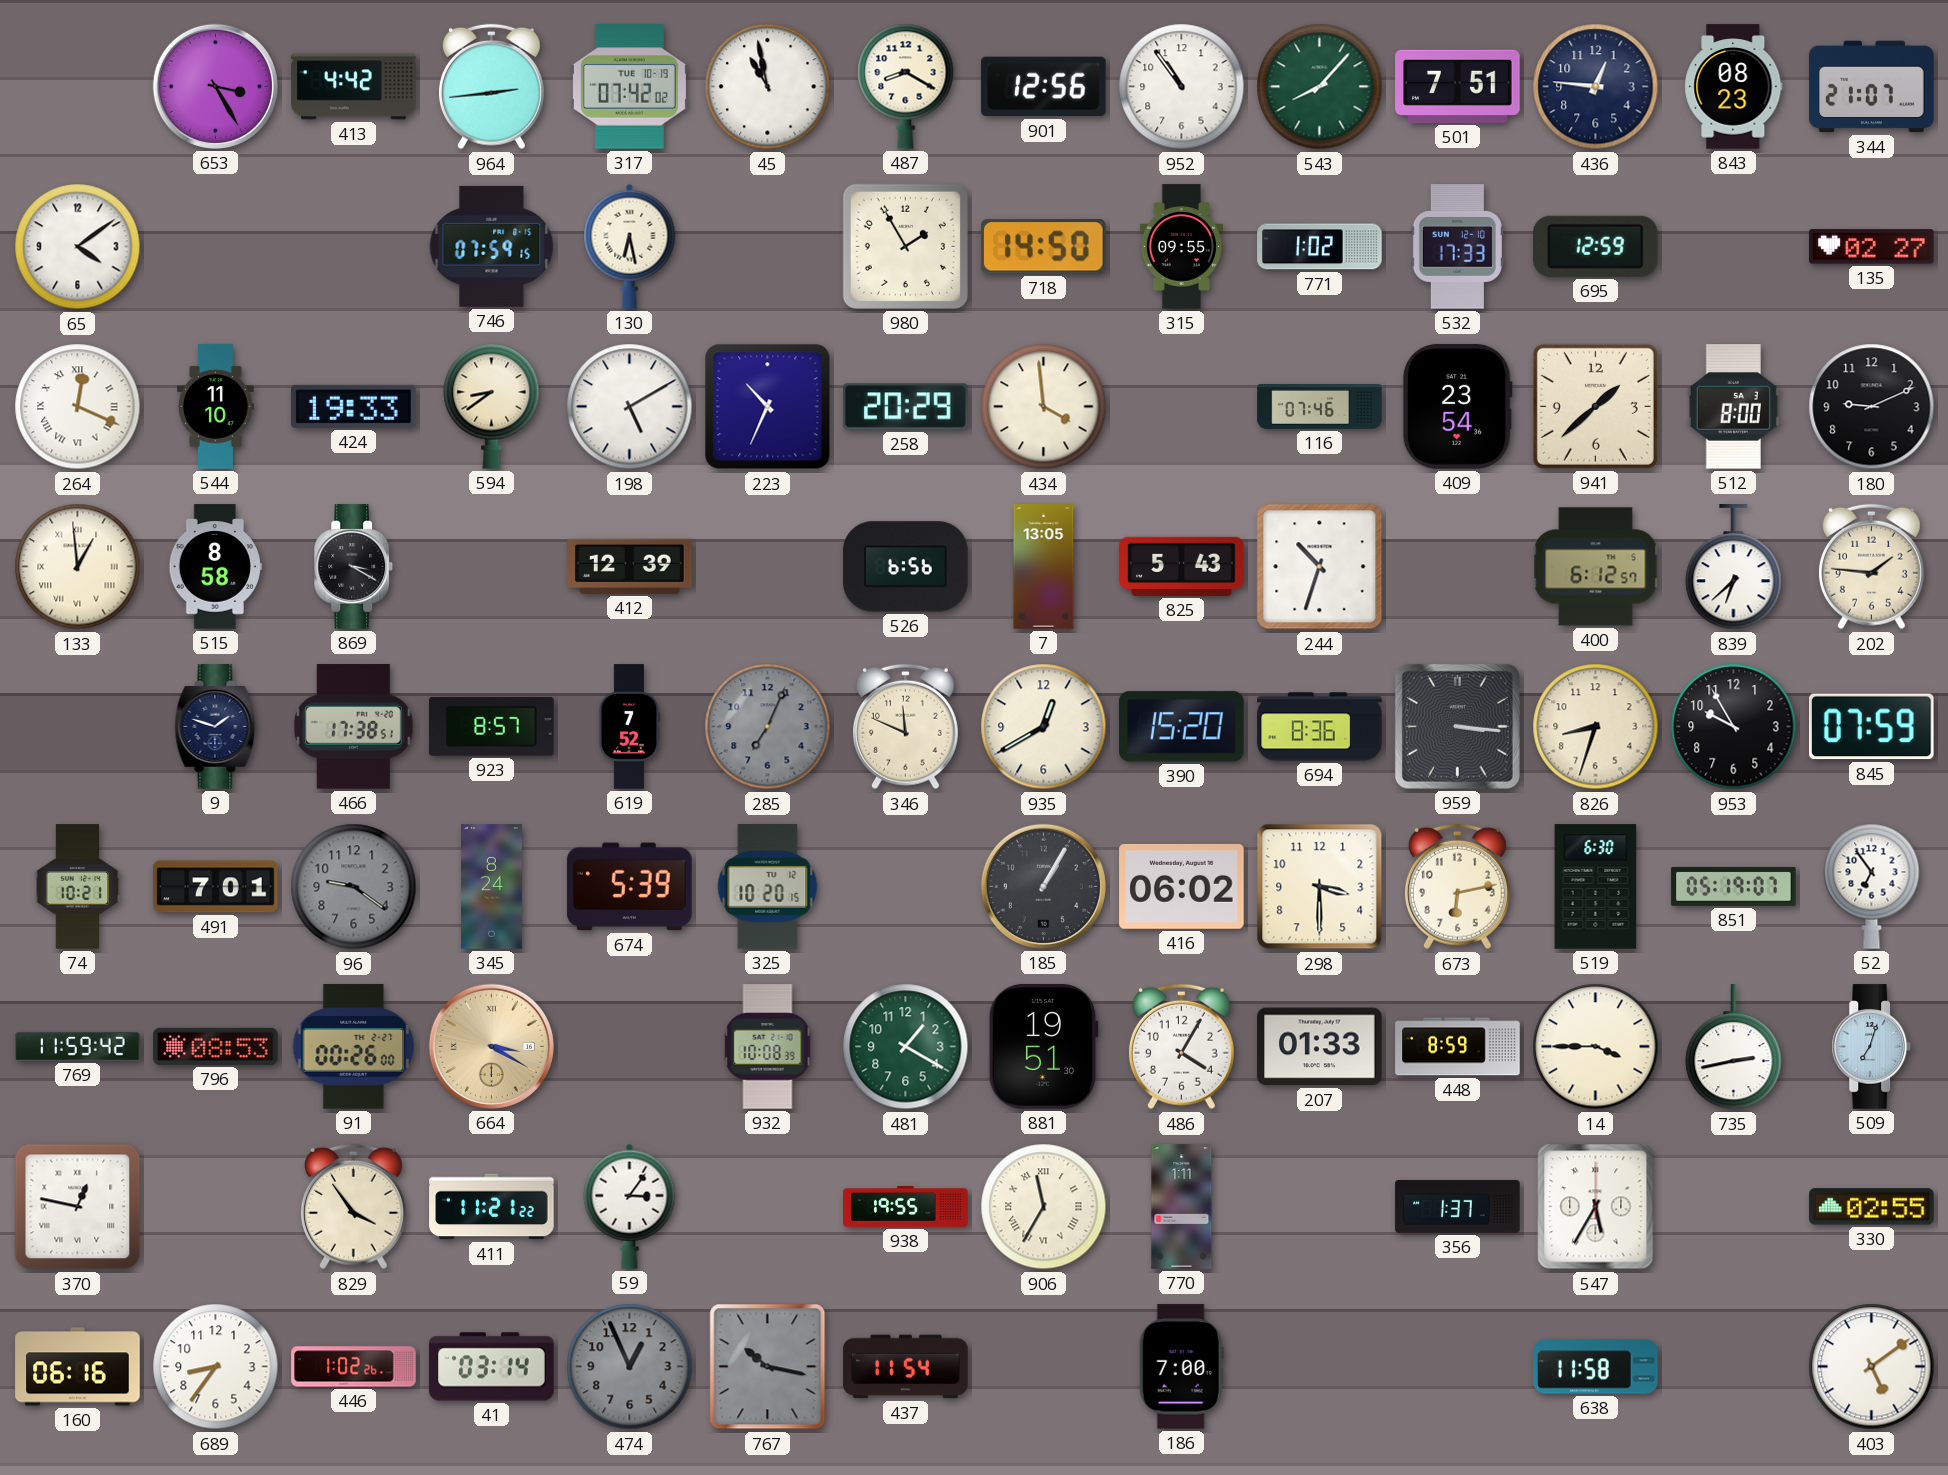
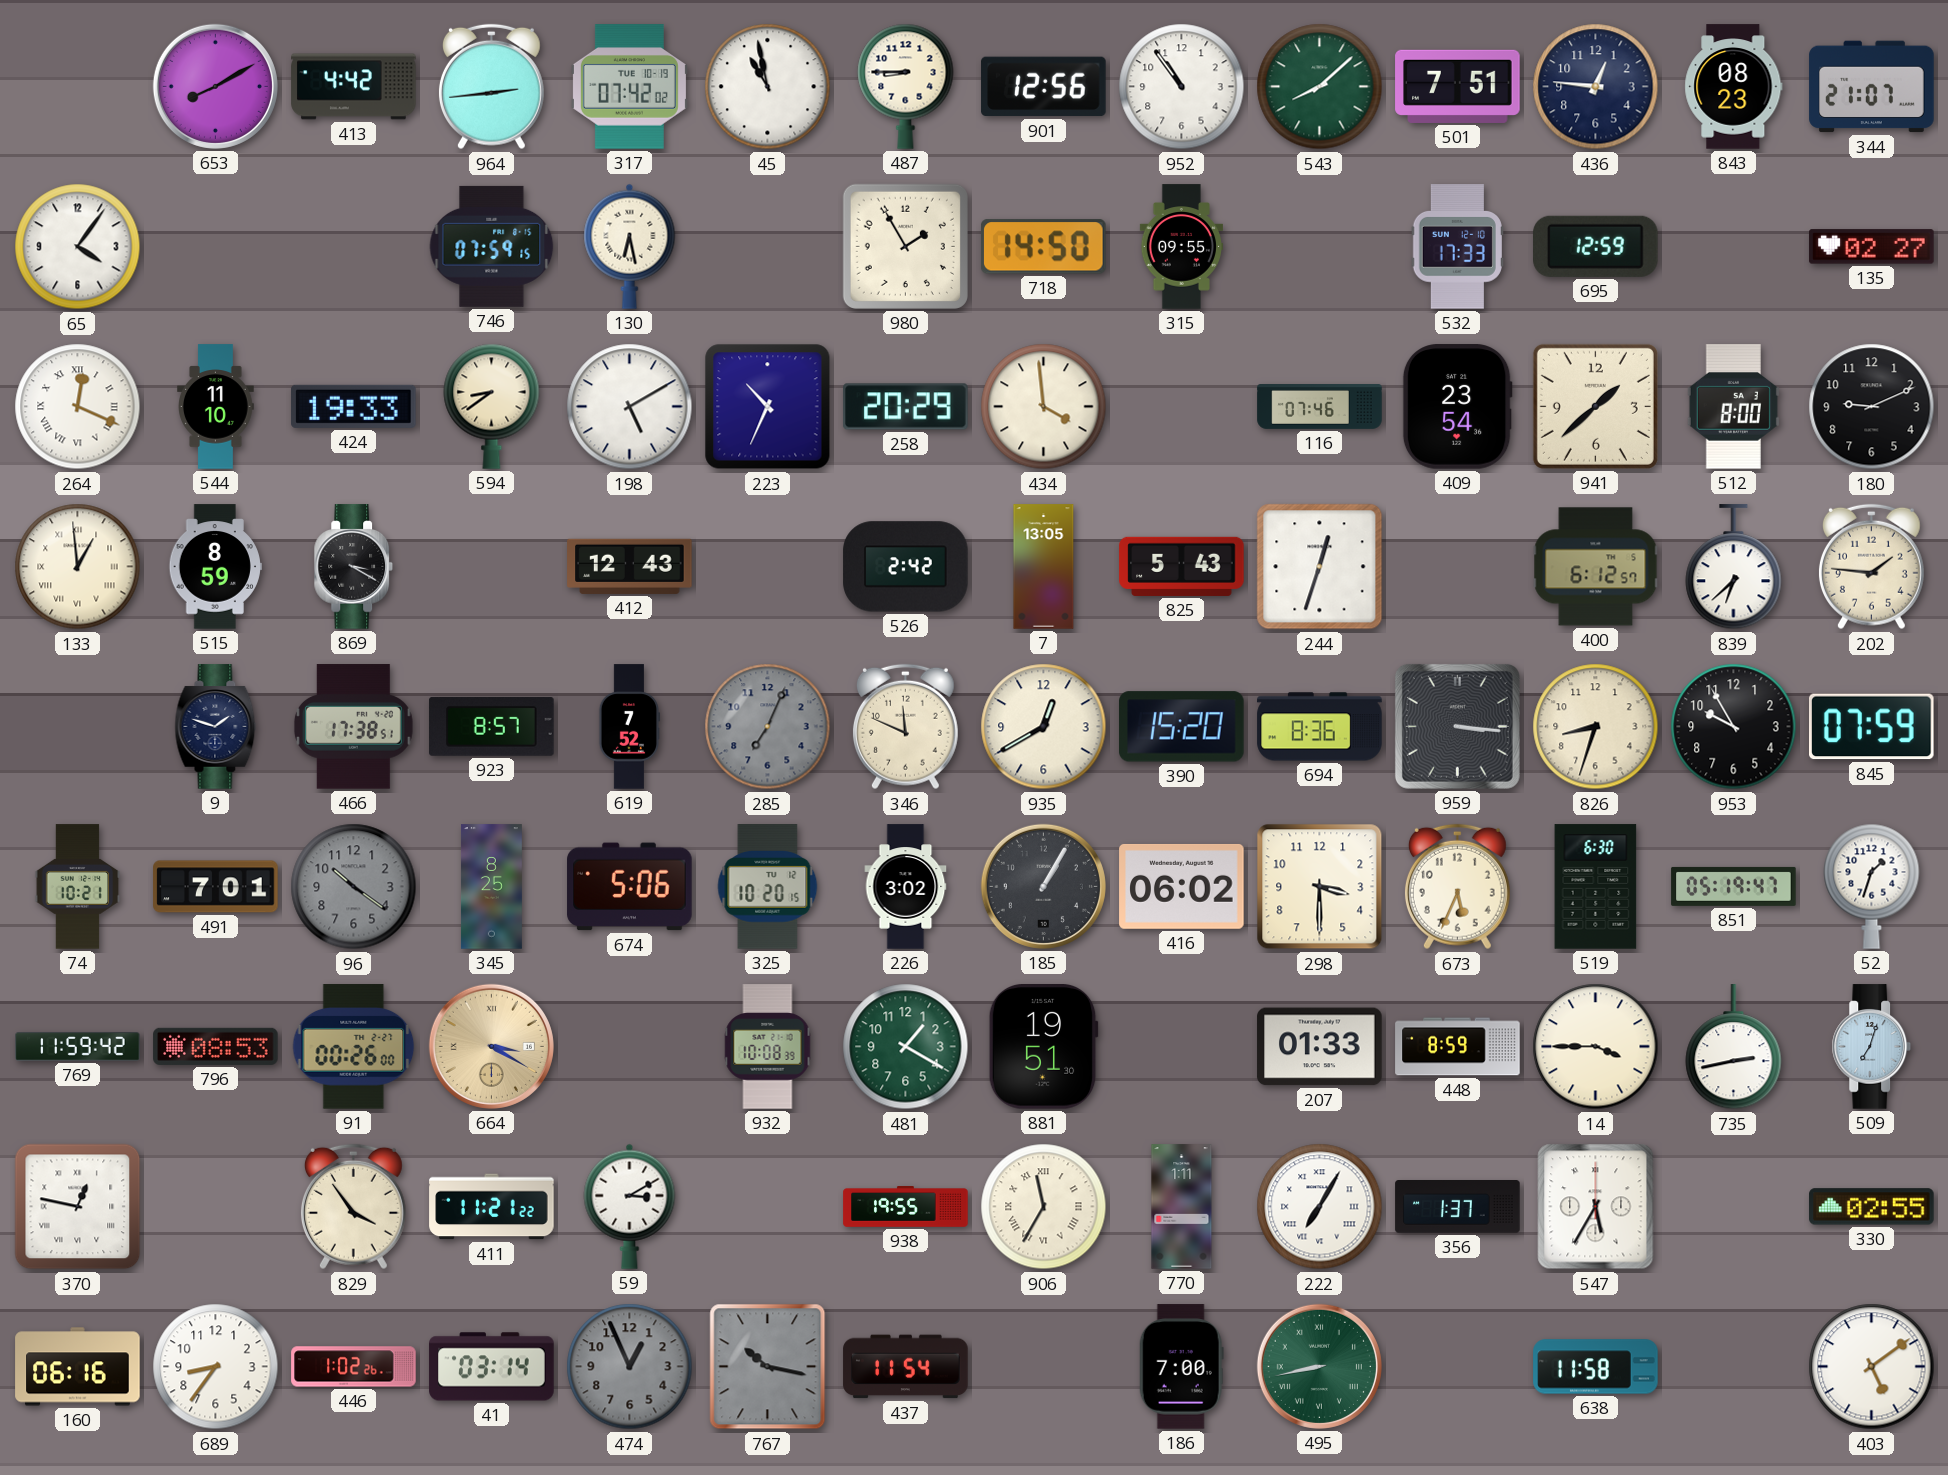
653: 3:25 -> 8:10 (215, 86)
487: 8:20 -> 8:45 (906, 86)
543: 8:07 -> 8:08 (1320, 87)
65: 4:09 -> 4:06 (78, 247)
771: 1:02 -> none (1320, 247)
515: 8:58 -> 8:59 (215, 567)
412: 12:39 -> 12:43 (630, 566)
526: 6:56 -> 2:42 (906, 567)
244: 10:33 -> 12:33 (1320, 567)
96: 9:21 -> 10:21 (354, 887)
345: 8:24 -> 8:25 (491, 887)
674: 5:39 -> 5:06 (630, 887)
226: none -> 3:02 (906, 887)
673: 6:13 -> 5:34 (1457, 887)
851: 05:19:07 -> 05:19:47 (1734, 886)
52: 6:54 -> 1:33 (1872, 886)
486: 4:05 -> none (1181, 1047)
59: 3:06 -> 3:10 (630, 1206)
222: none -> 7:05 (1320, 1207)
495: none -> 8:43 (1319, 1366)
